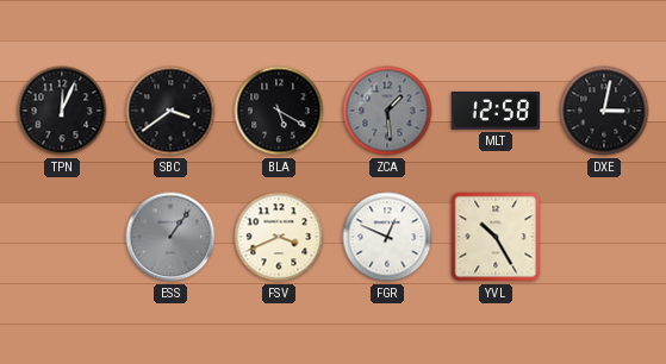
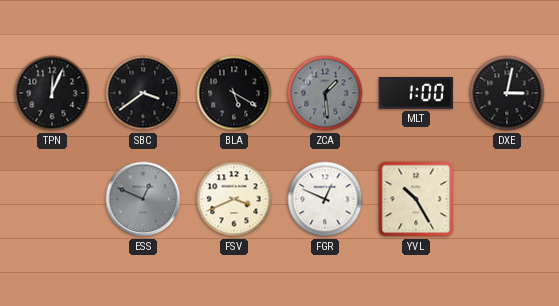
MLT: 12:58 -> 1:00 (416, 94)
ESS: 1:06 -> 12:49 (143, 199)
